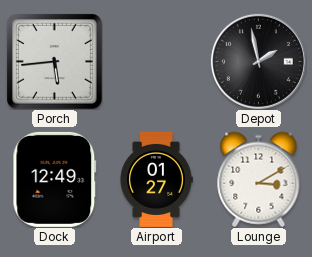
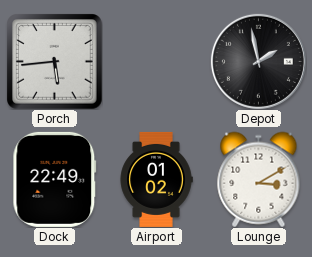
Dock: 12:49 -> 22:49 (55, 179)
Airport: 01:27 -> 01:02 (156, 179)
